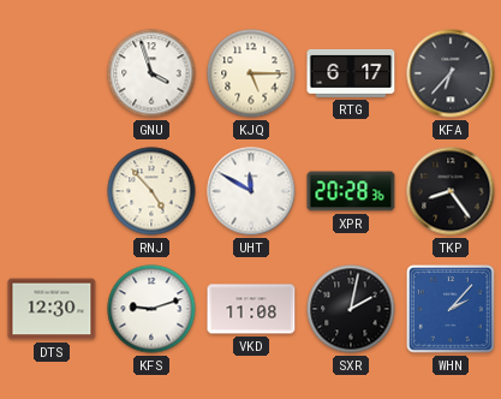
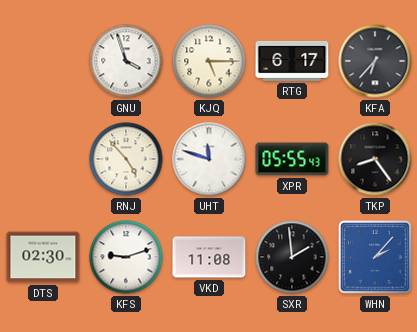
UHT: 11:50 -> 11:48 (209, 159)
XPR: 20:28 -> 05:55 (292, 159)
DTS: 12:30 -> 02:30 (43, 257)
SXR: 2:02 -> 1:59 (292, 257)
